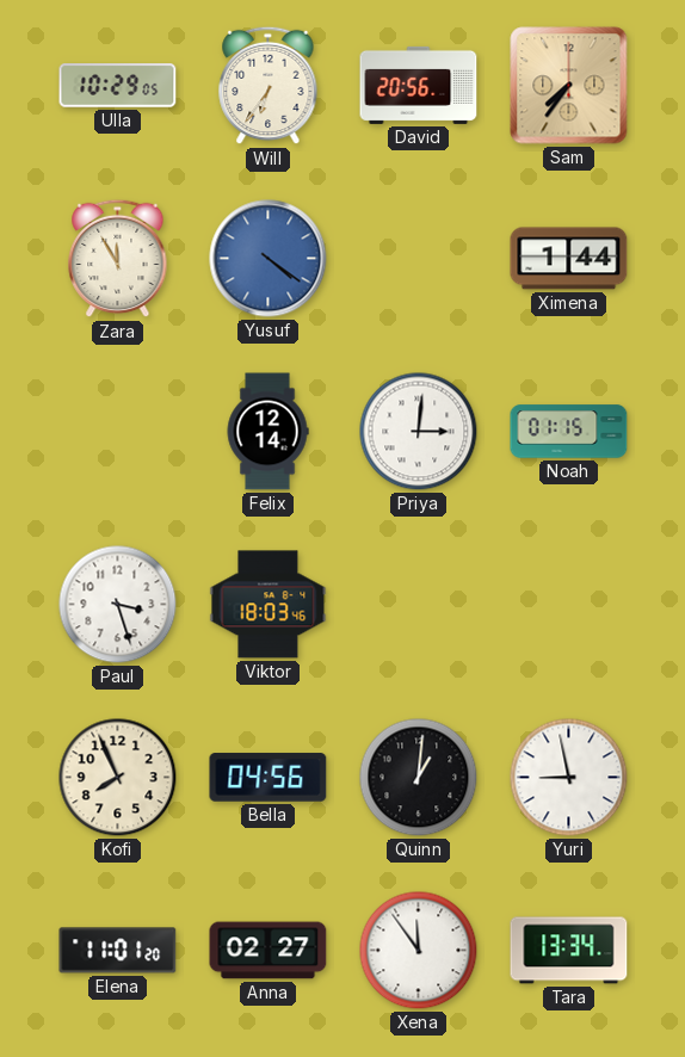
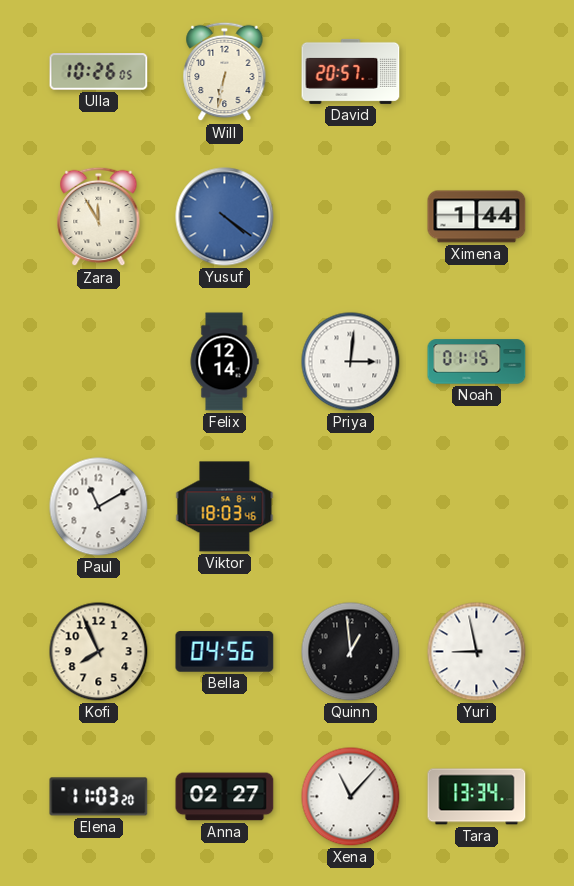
Ulla: 10:29 -> 10:26 (99, 72)
Will: 6:36 -> 6:32 (225, 72)
David: 20:56 -> 20:57 (351, 71)
Sam: 7:36 -> none (569, 86)
Paul: 3:27 -> 11:10 (99, 507)
Quinn: 1:01 -> 12:59 (351, 652)
Elena: 11:01 -> 11:03 (99, 797)
Xena: 11:54 -> 11:07 (351, 797)
